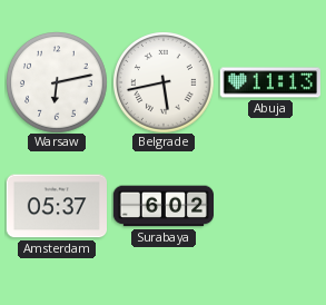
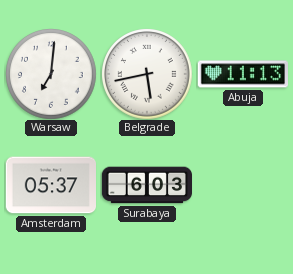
Warsaw: 6:13 -> 7:01 (51, 74)
Surabaya: 6:02 -> 6:03 (146, 185)
